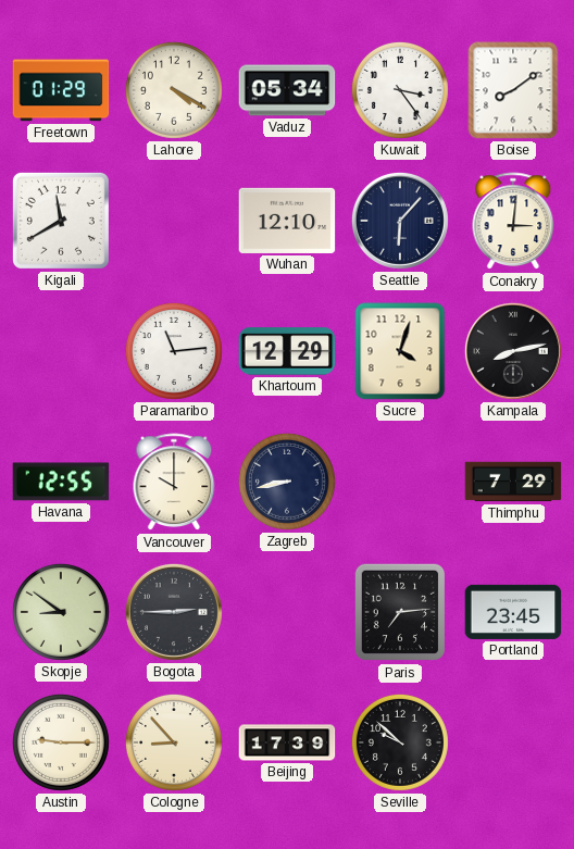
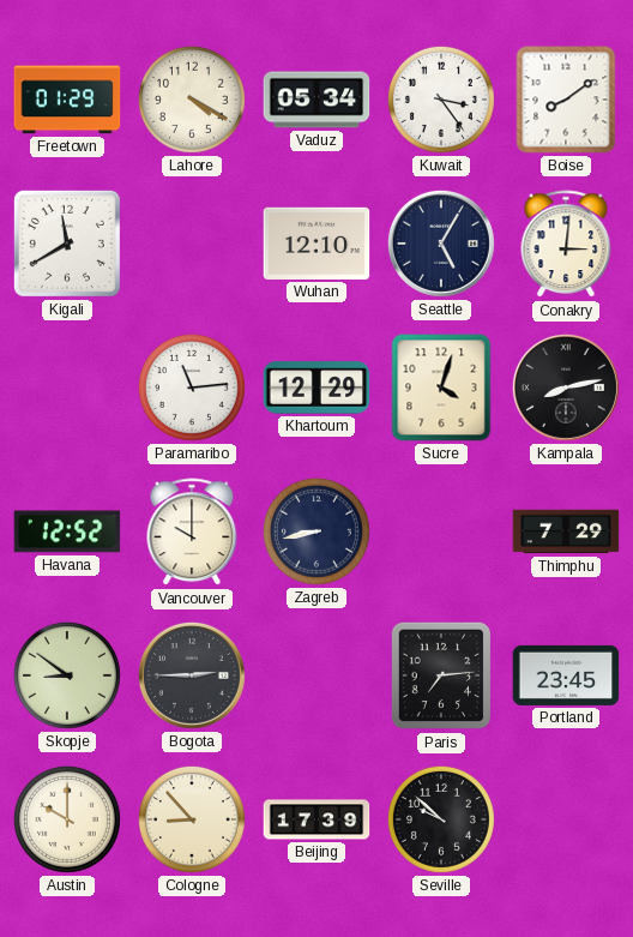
Seattle: 6:07 -> 5:05 (441, 244)
Havana: 12:55 -> 12:52 (67, 531)
Austin: 9:15 -> 10:00 (67, 819)
